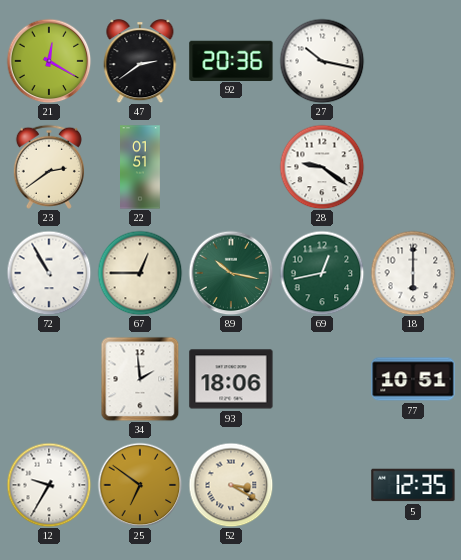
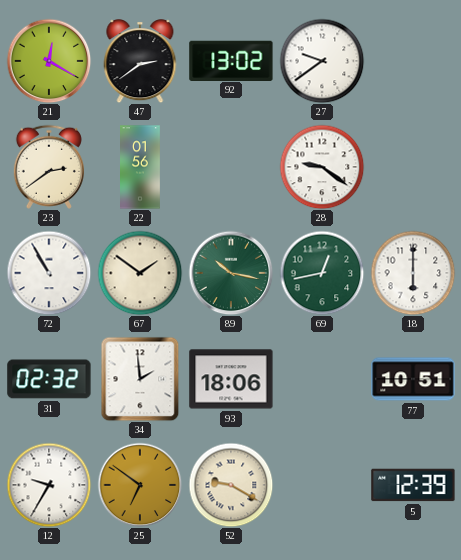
92: 20:36 -> 13:02 (231, 60)
27: 10:17 -> 9:39 (322, 61)
22: 01:51 -> 01:56 (141, 167)
67: 12:45 -> 1:51 (140, 273)
31: none -> 02:32 (49, 379)
52: 3:20 -> 9:20 (231, 485)
5: 12:35 -> 12:39 (413, 485)
